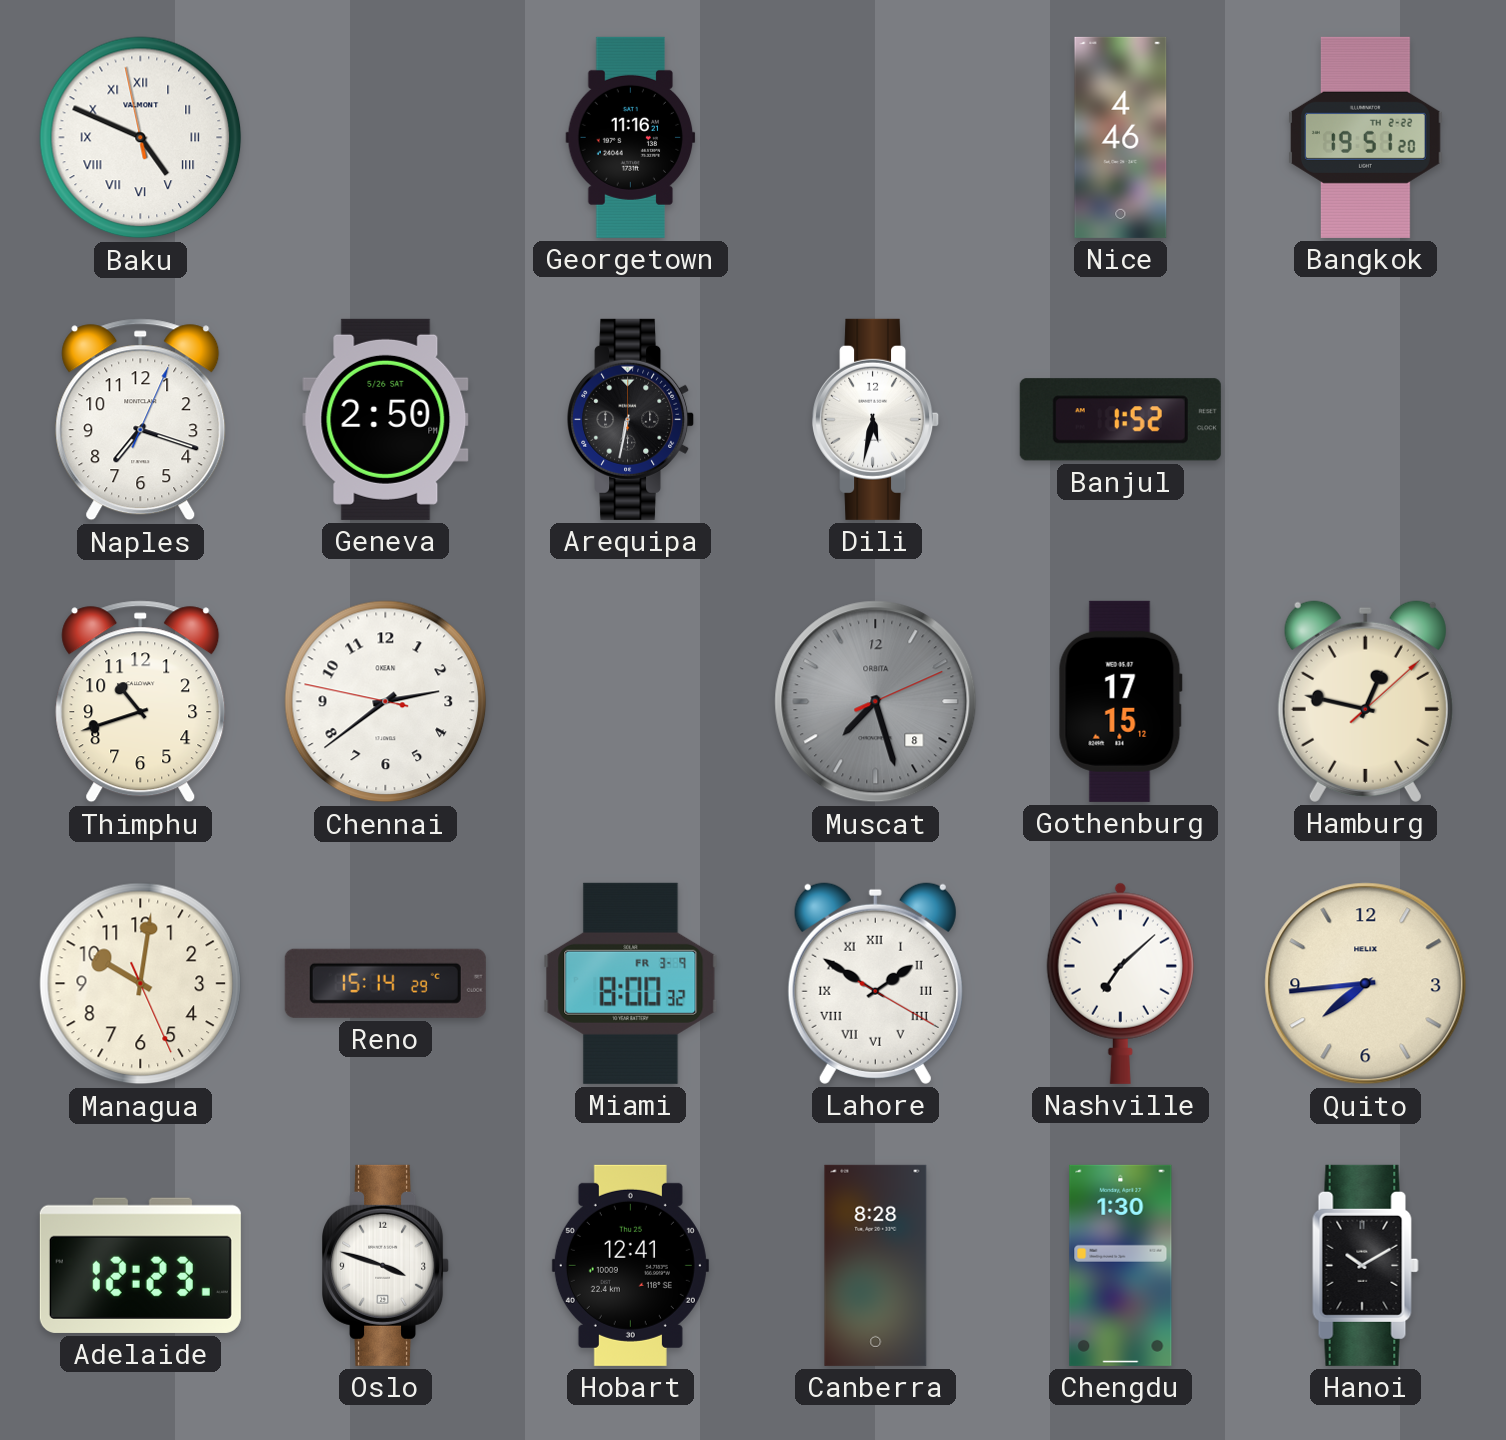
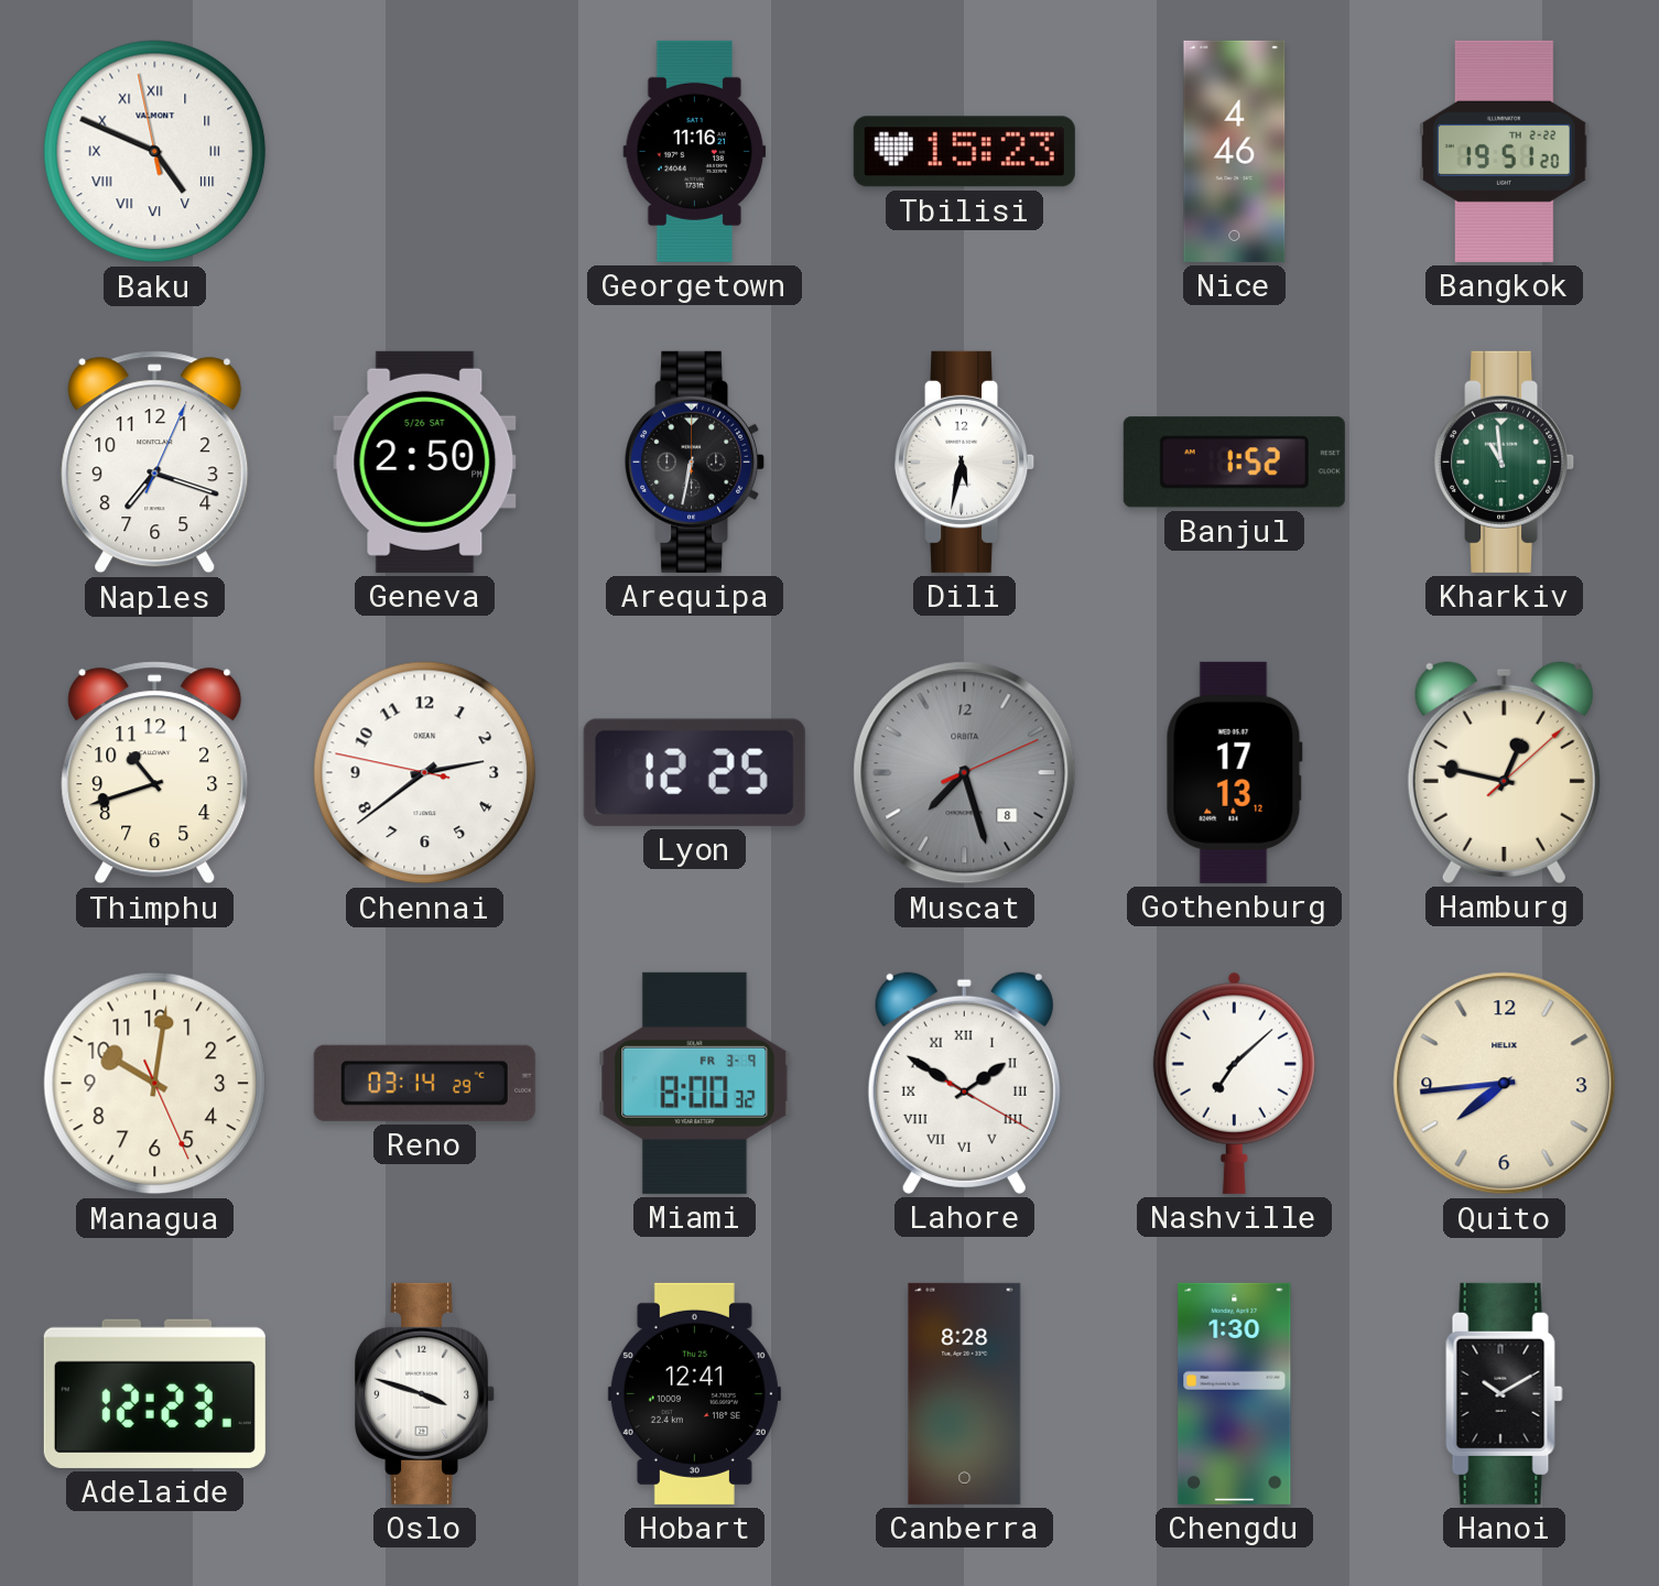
Tbilisi: none -> 15:23 (964, 152)
Kharkiv: none -> 10:59 (1505, 461)
Lyon: none -> 12:25 (694, 772)
Gothenburg: 17:15 -> 17:13 (1234, 772)
Reno: 15:14 -> 03:14 (424, 1083)
